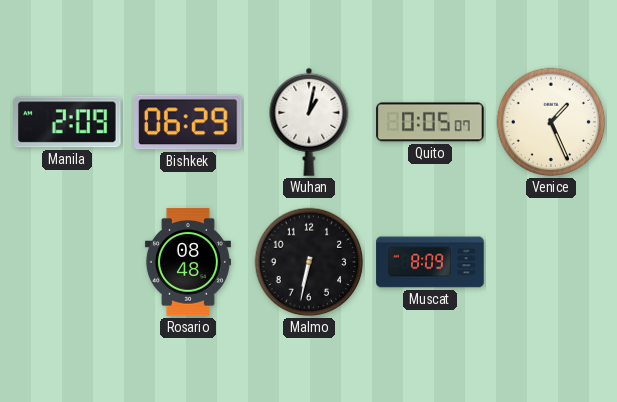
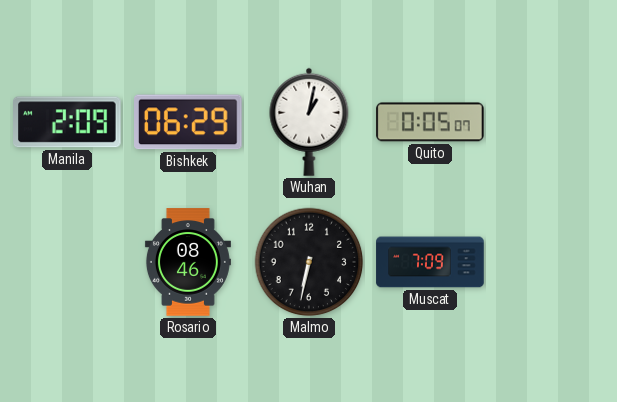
Venice: 1:26 -> none (551, 122)
Rosario: 08:48 -> 08:46 (188, 262)
Muscat: 8:09 -> 7:09 (430, 262)
